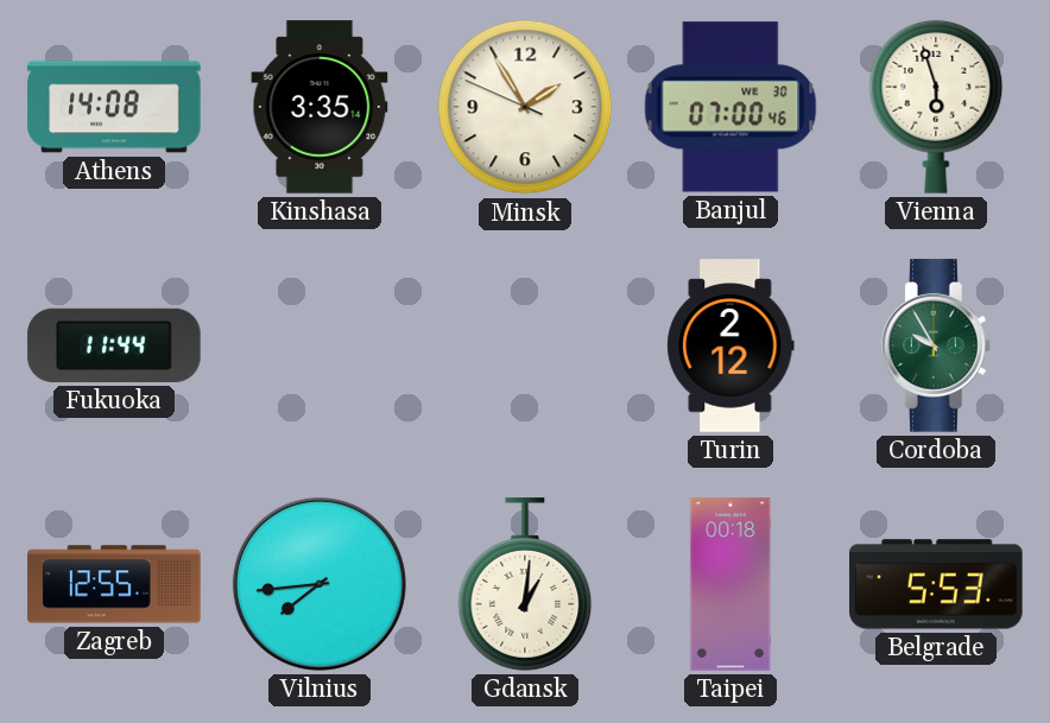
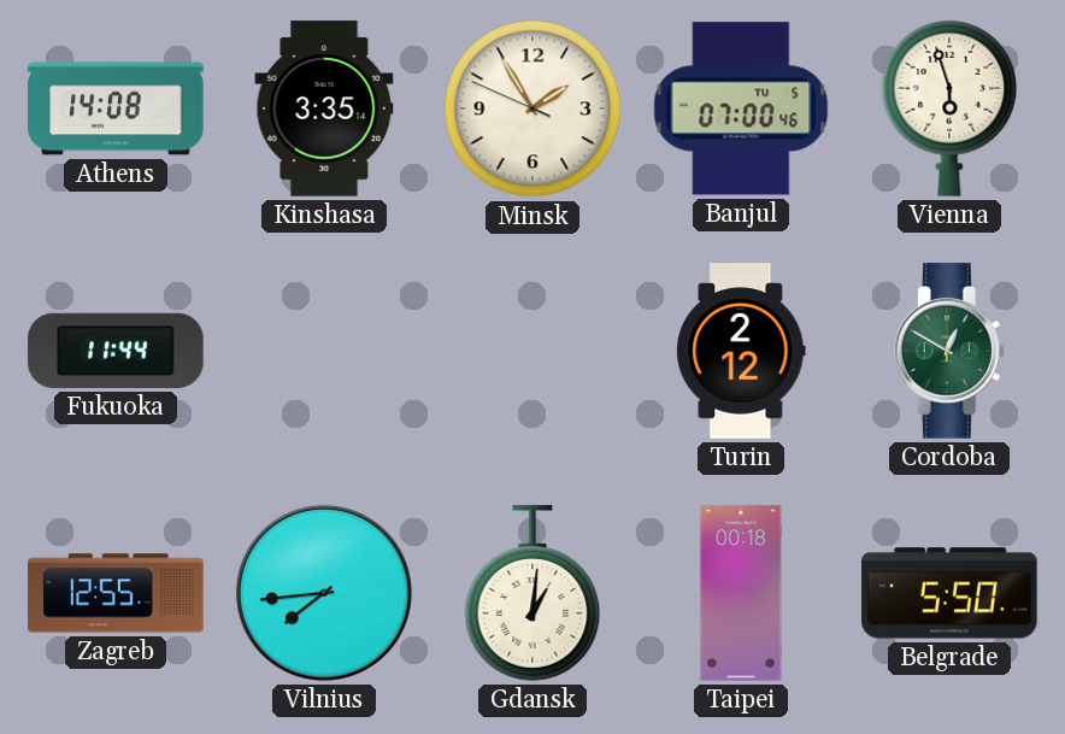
Banjul date: WE 30 -> TU 5 (741, 108)
Cordoba: 9:55 -> 12:50 (951, 351)
Belgrade: 5:53 -> 5:50 (949, 593)
